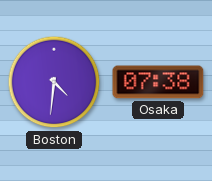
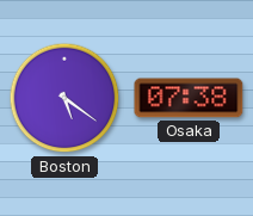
Boston: 4:31 -> 5:21 (64, 98)
